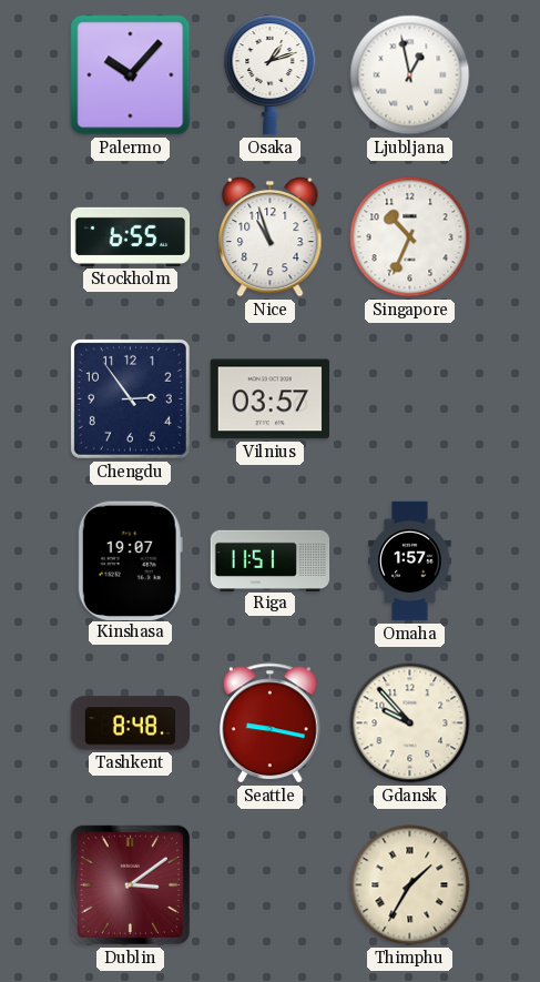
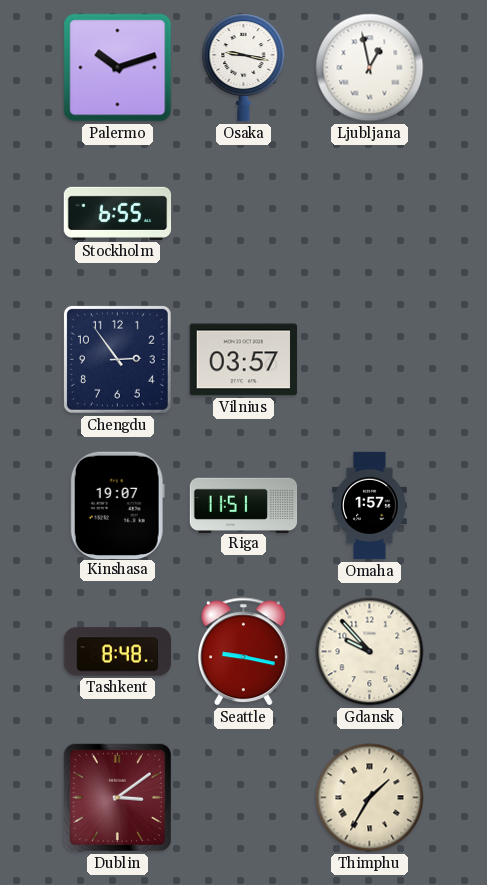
Palermo: 10:07 -> 10:12 (118, 68)
Osaka: 1:12 -> 9:17 (244, 68)
Nice: 10:57 -> none (271, 236)
Singapore: 10:34 -> none (410, 237)
